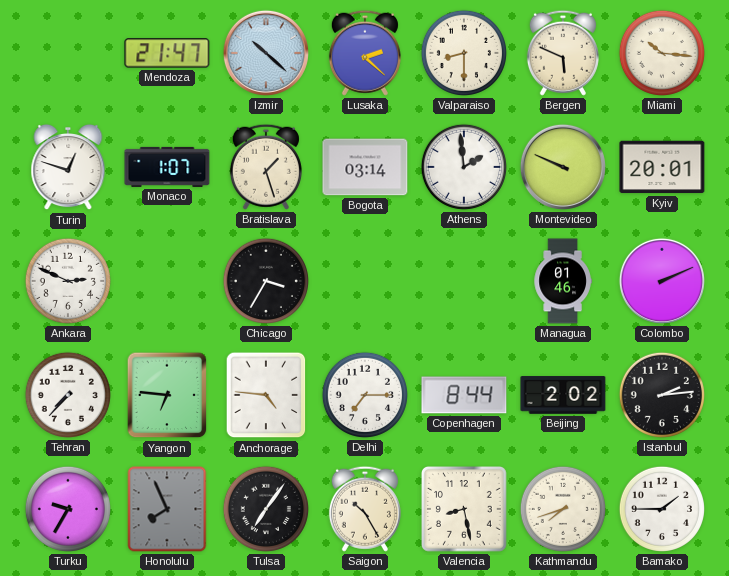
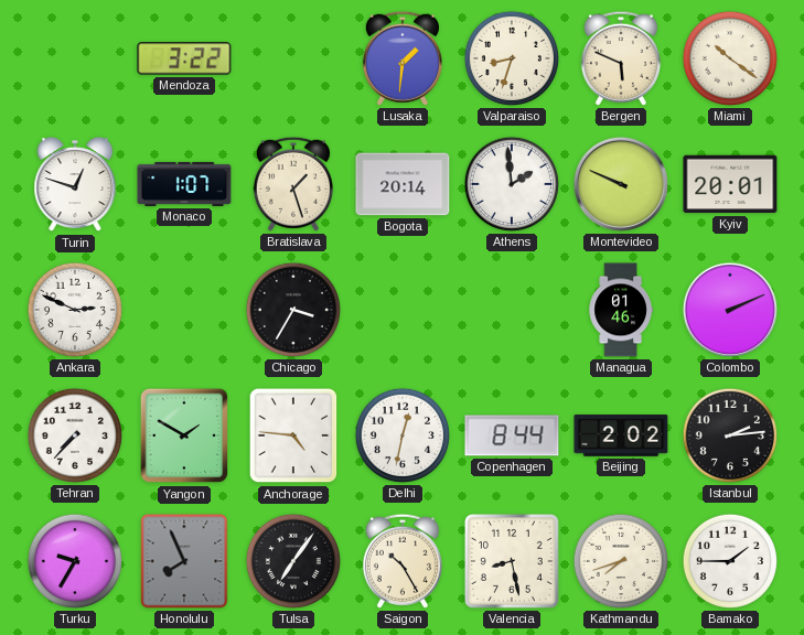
Mendoza: 21:47 -> 3:22 (184, 58)
Izmir: 10:22 -> none (266, 53)
Lusaka: 2:22 -> 1:31 (403, 58)
Valparaiso: 8:30 -> 8:33 (512, 58)
Miami: 10:16 -> 10:21 (730, 58)
Bogota: 03:14 -> 20:14 (403, 184)
Yangon: 6:46 -> 1:50 (184, 435)
Delhi: 7:15 -> 12:32 (403, 435)
